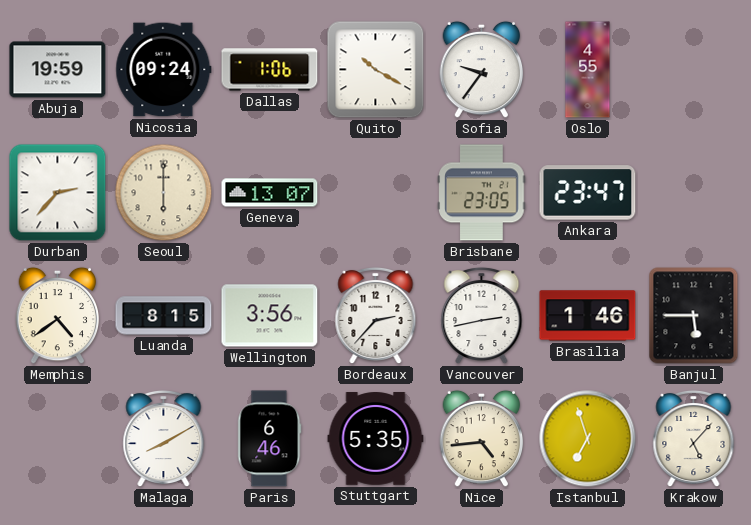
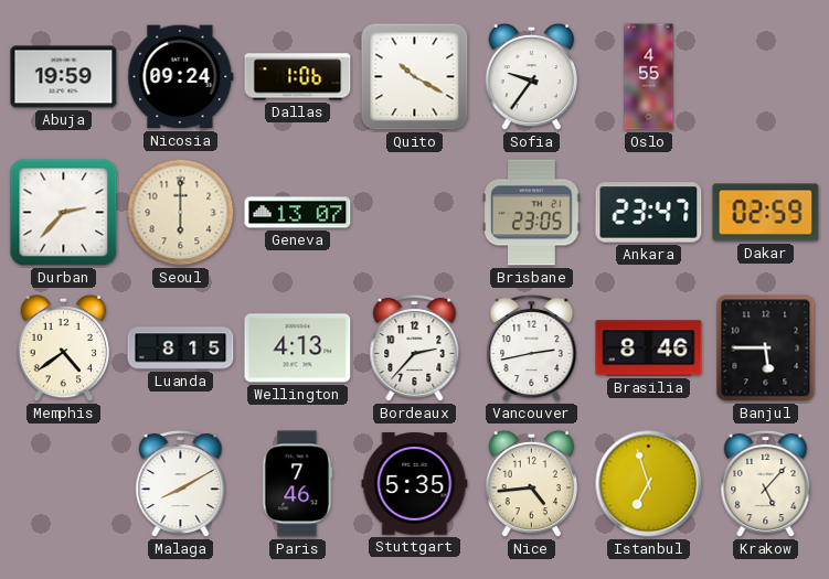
Dakar: none -> 02:59 (766, 213)
Wellington: 3:56 -> 4:13 (298, 349)
Brasilia: 1:46 -> 8:46 (649, 349)
Paris: 6:46 -> 7:46 (298, 484)
